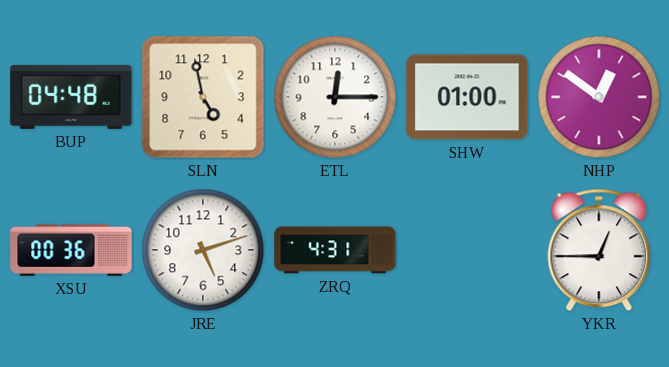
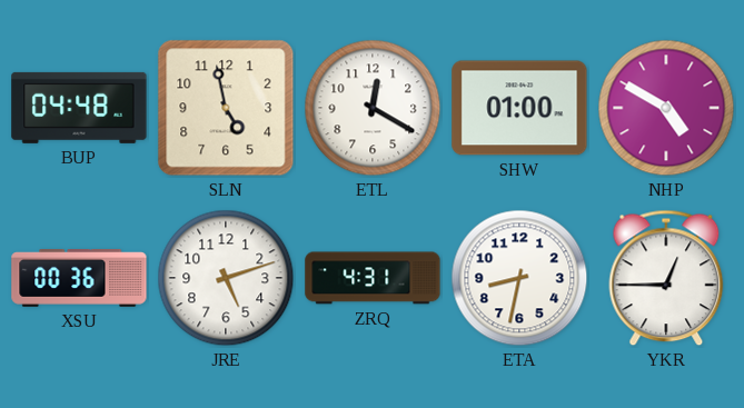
ETL: 12:15 -> 12:20 (373, 108)
NHP: 12:51 -> 4:50 (666, 108)
ETA: none -> 8:32 (519, 278)
